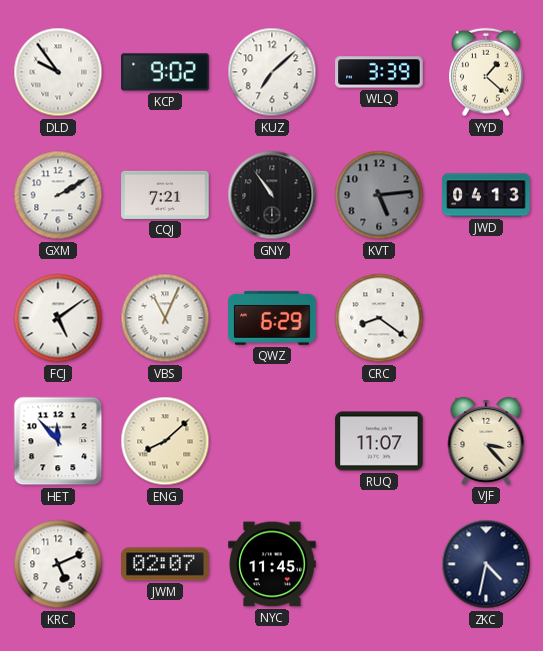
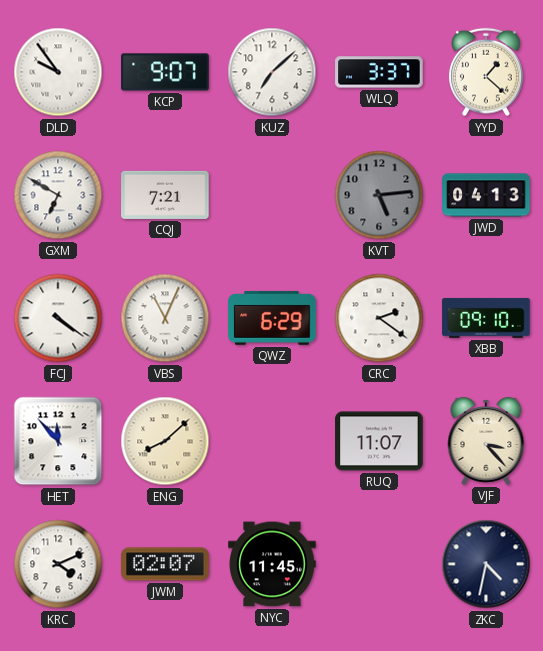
KCP: 9:02 -> 9:07 (165, 72)
WLQ: 3:39 -> 3:37 (379, 72)
GXM: 2:10 -> 6:50 (58, 195)
GNY: 10:54 -> none (272, 195)
FCJ: 5:09 -> 4:21 (58, 318)
CRC: 8:21 -> 2:21 (379, 318)
XBB: none -> 09:10 (486, 318)
KRC: 5:11 -> 4:11 (58, 564)
